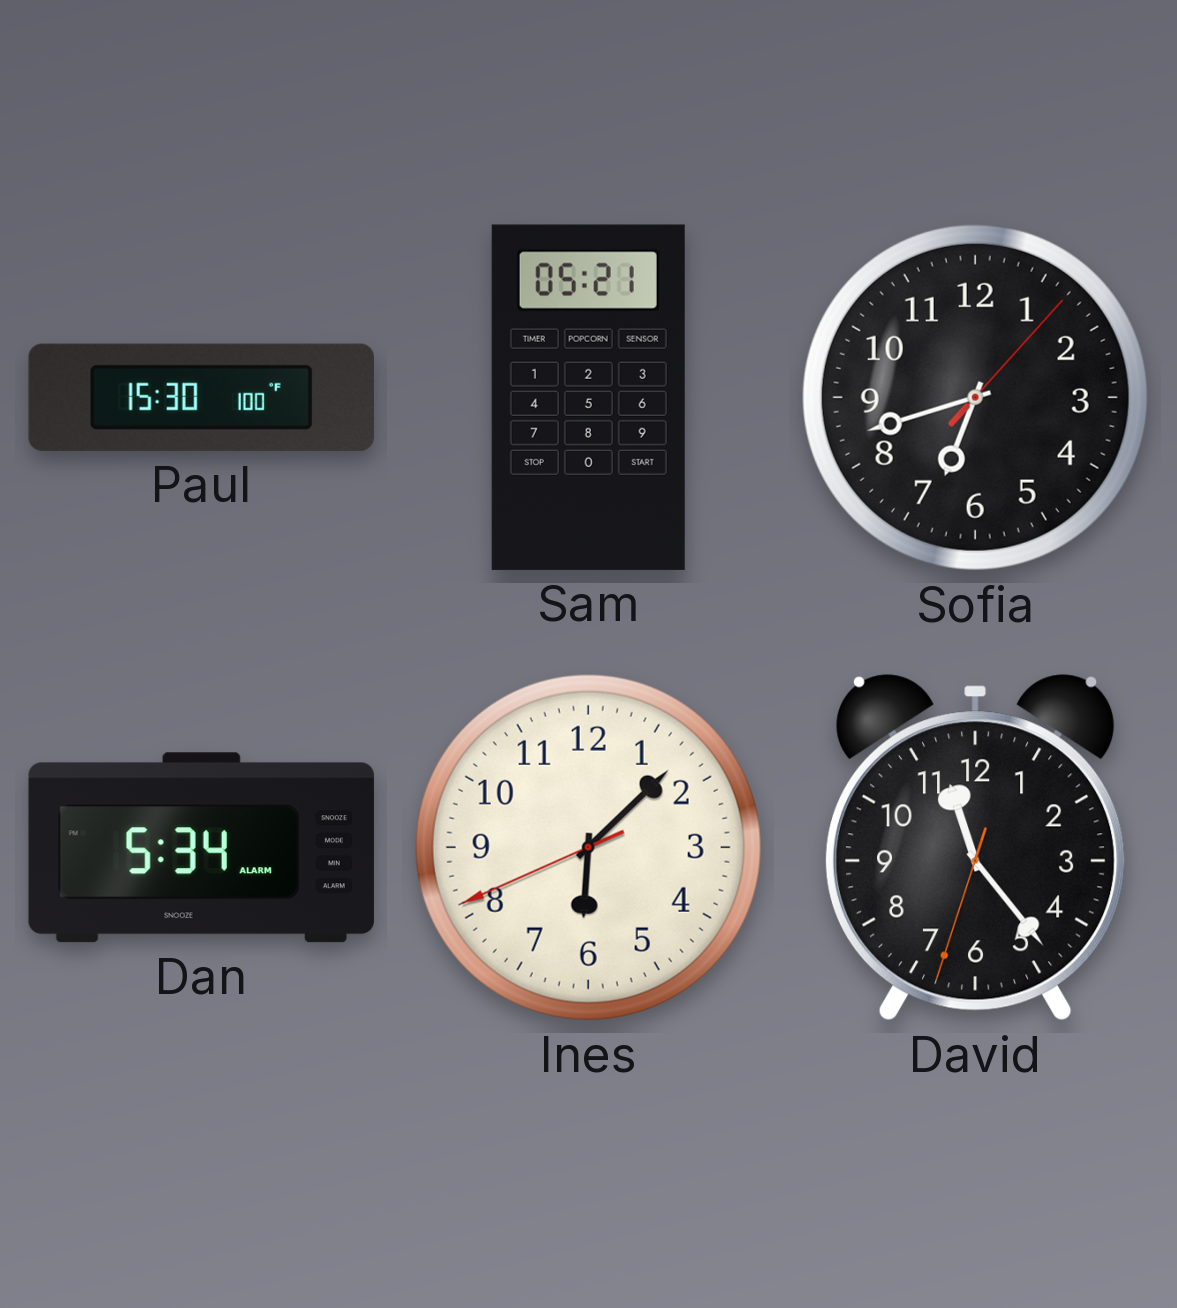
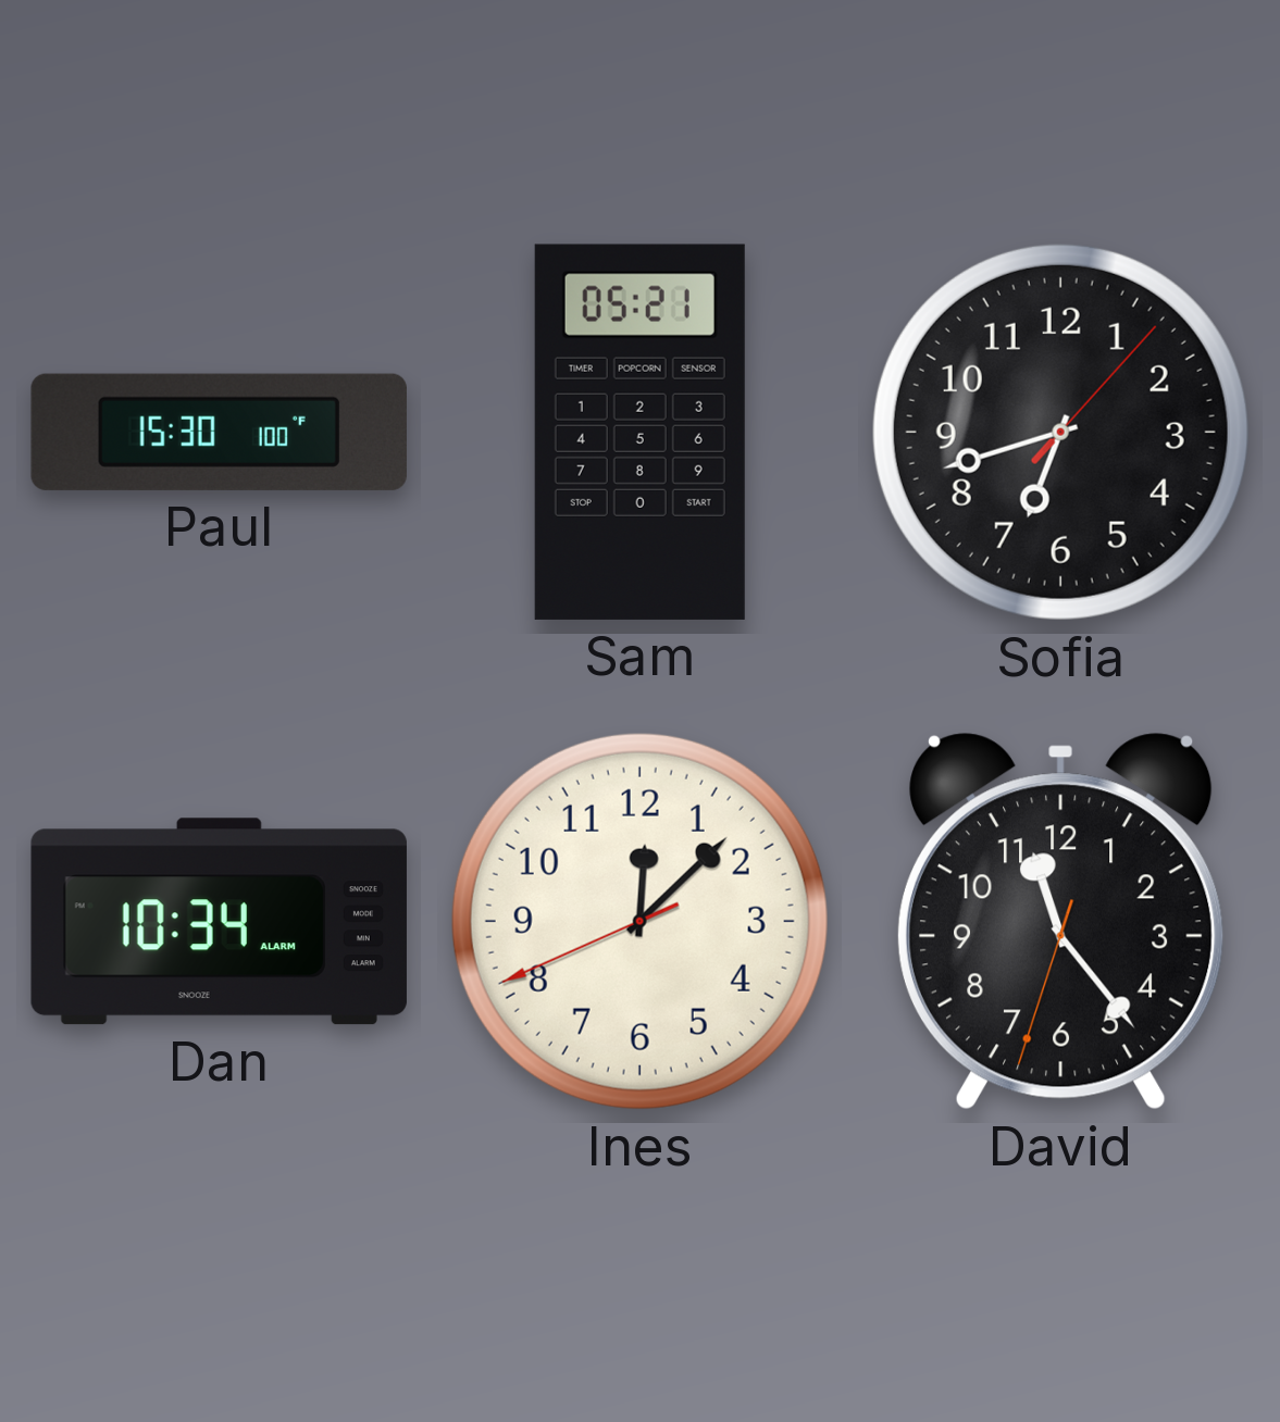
Dan: 5:34 -> 10:34 (219, 922)
Ines: 6:07 -> 12:07 (639, 921)
